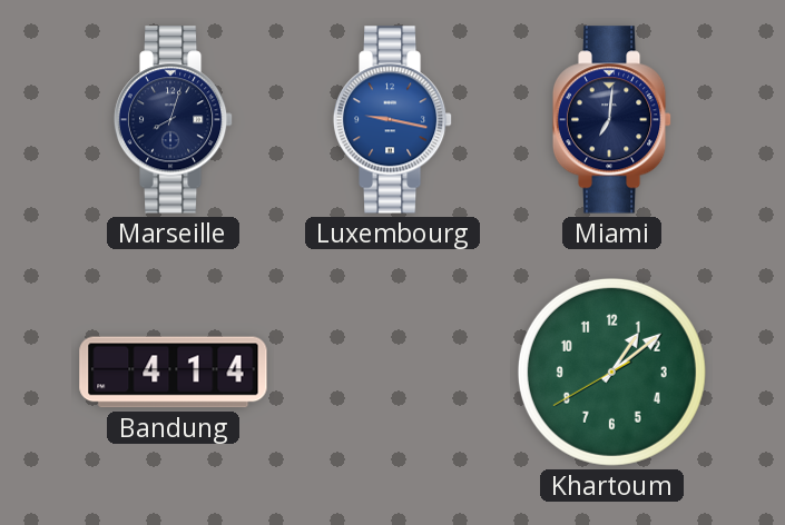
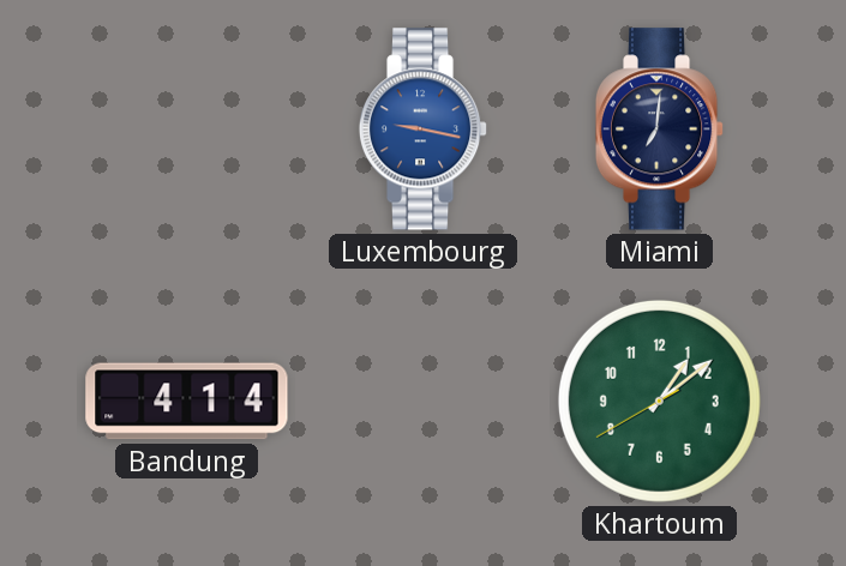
Marseille: 8:03 -> none (174, 120)
